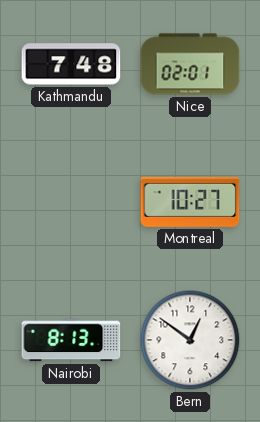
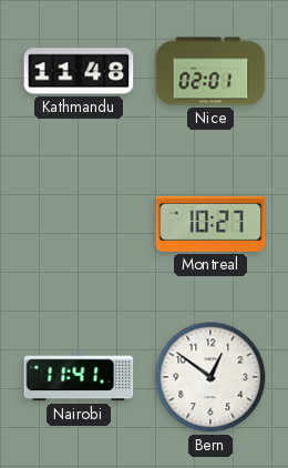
Kathmandu: 7:48 -> 11:48 (79, 71)
Nairobi: 8:13 -> 11:41 (79, 377)
